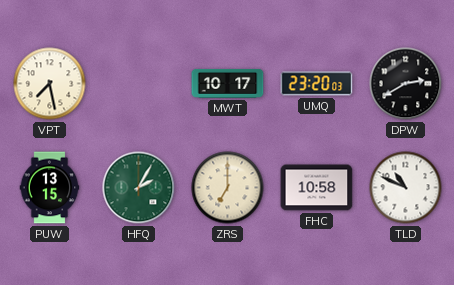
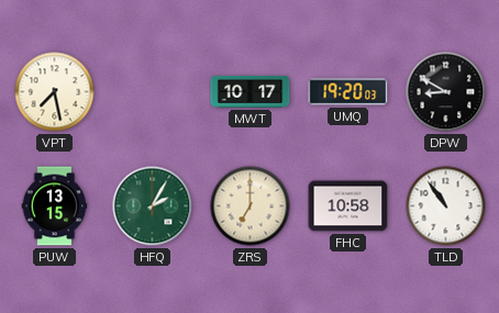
UMQ: 23:20 -> 19:20 (348, 92)
DPW: 2:40 -> 8:50 (446, 92)
TLD: 10:49 -> 10:54 (446, 206)
